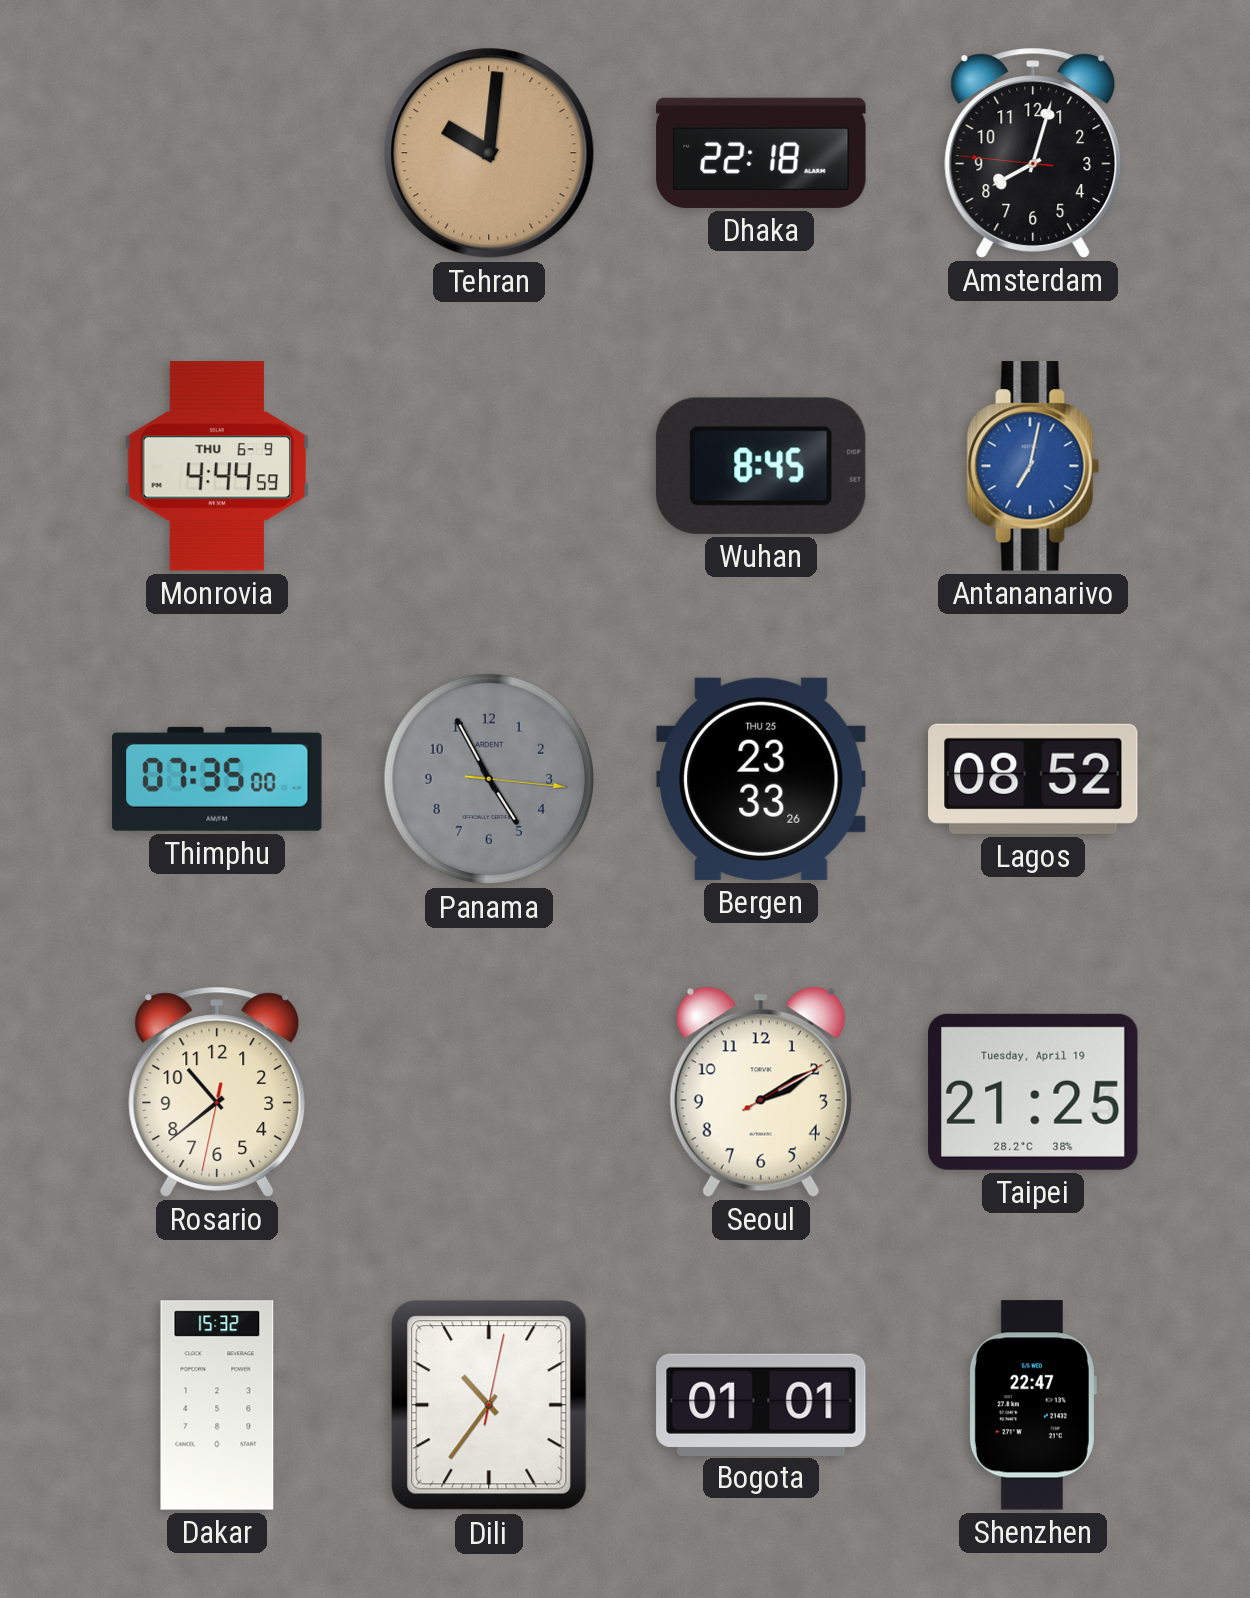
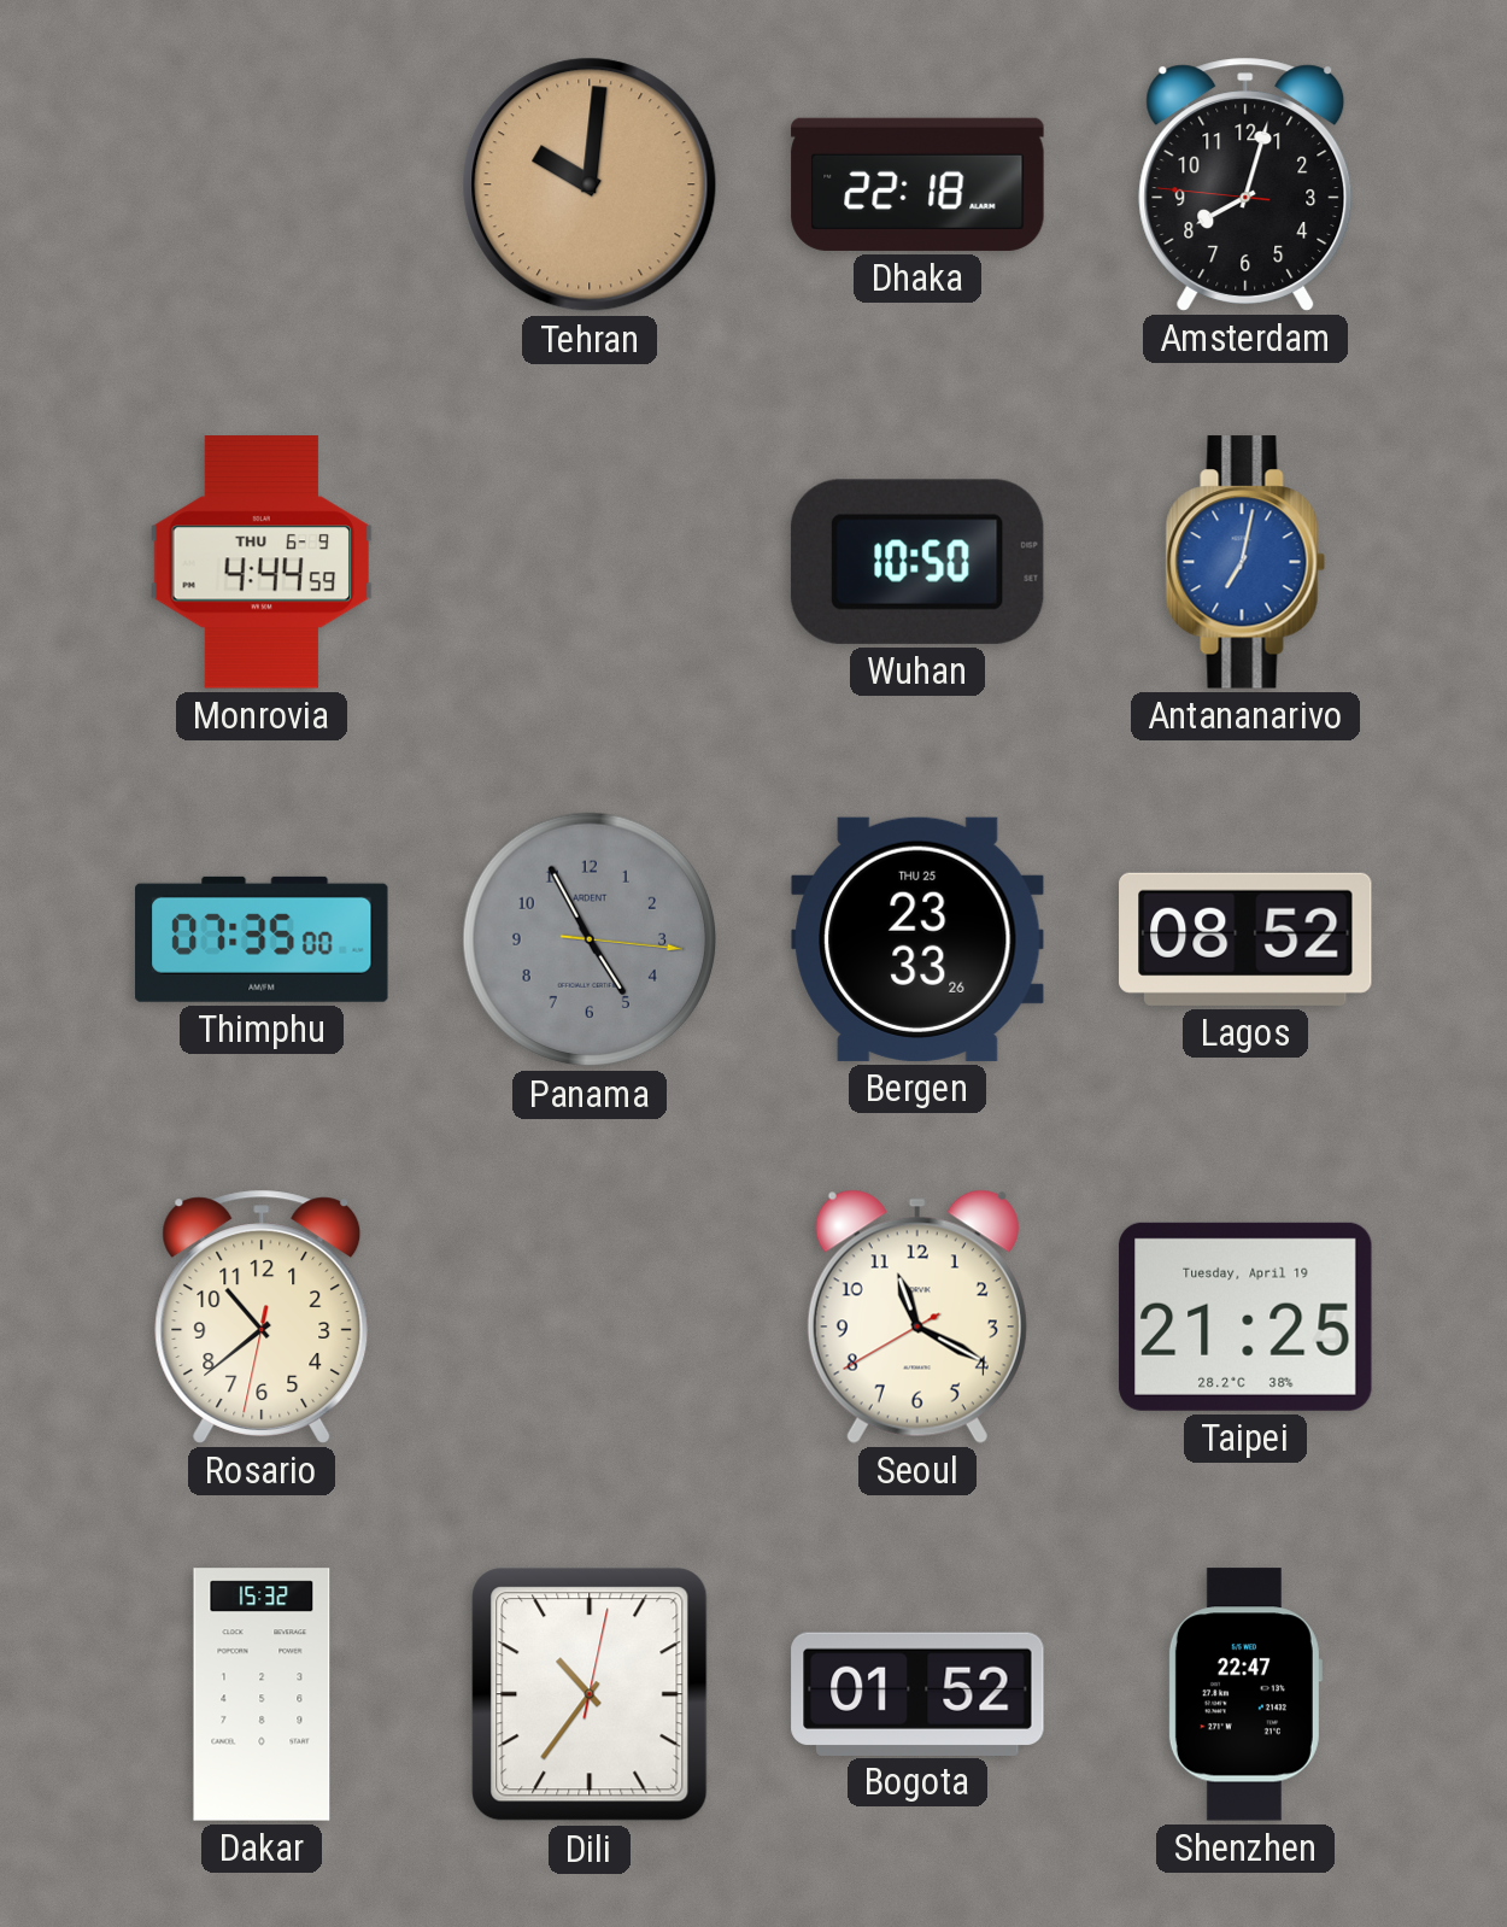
Wuhan: 8:45 -> 10:50 (917, 562)
Seoul: 2:10 -> 11:19 (917, 1317)
Bogota: 01:01 -> 01:52 (917, 1693)
